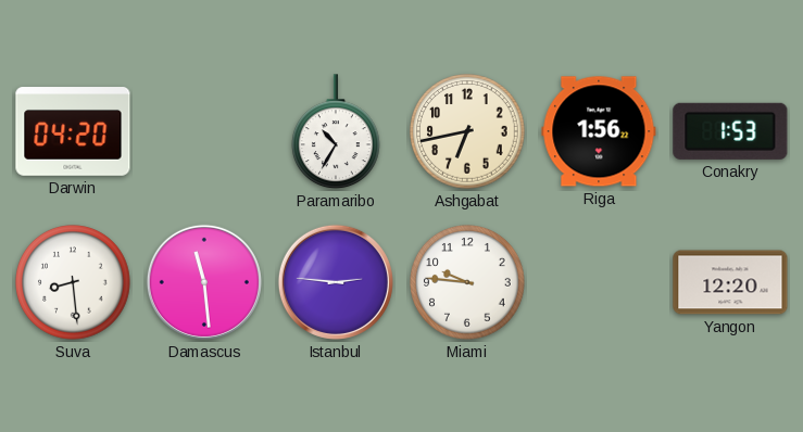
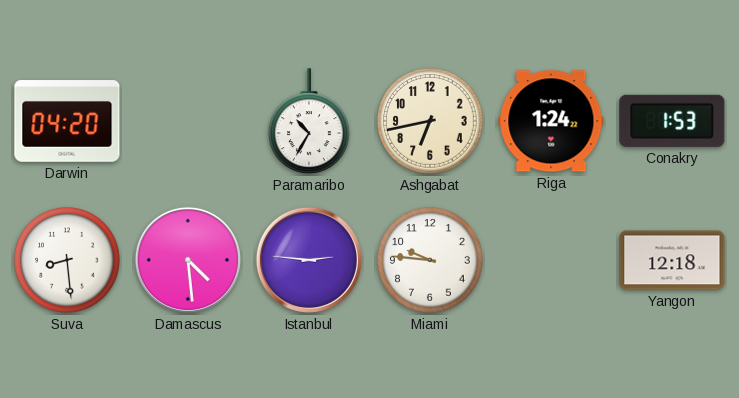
Riga: 1:56 -> 1:24 (551, 121)
Damascus: 11:29 -> 4:29 (188, 260)
Yangon: 12:20 -> 12:18 (672, 260)
